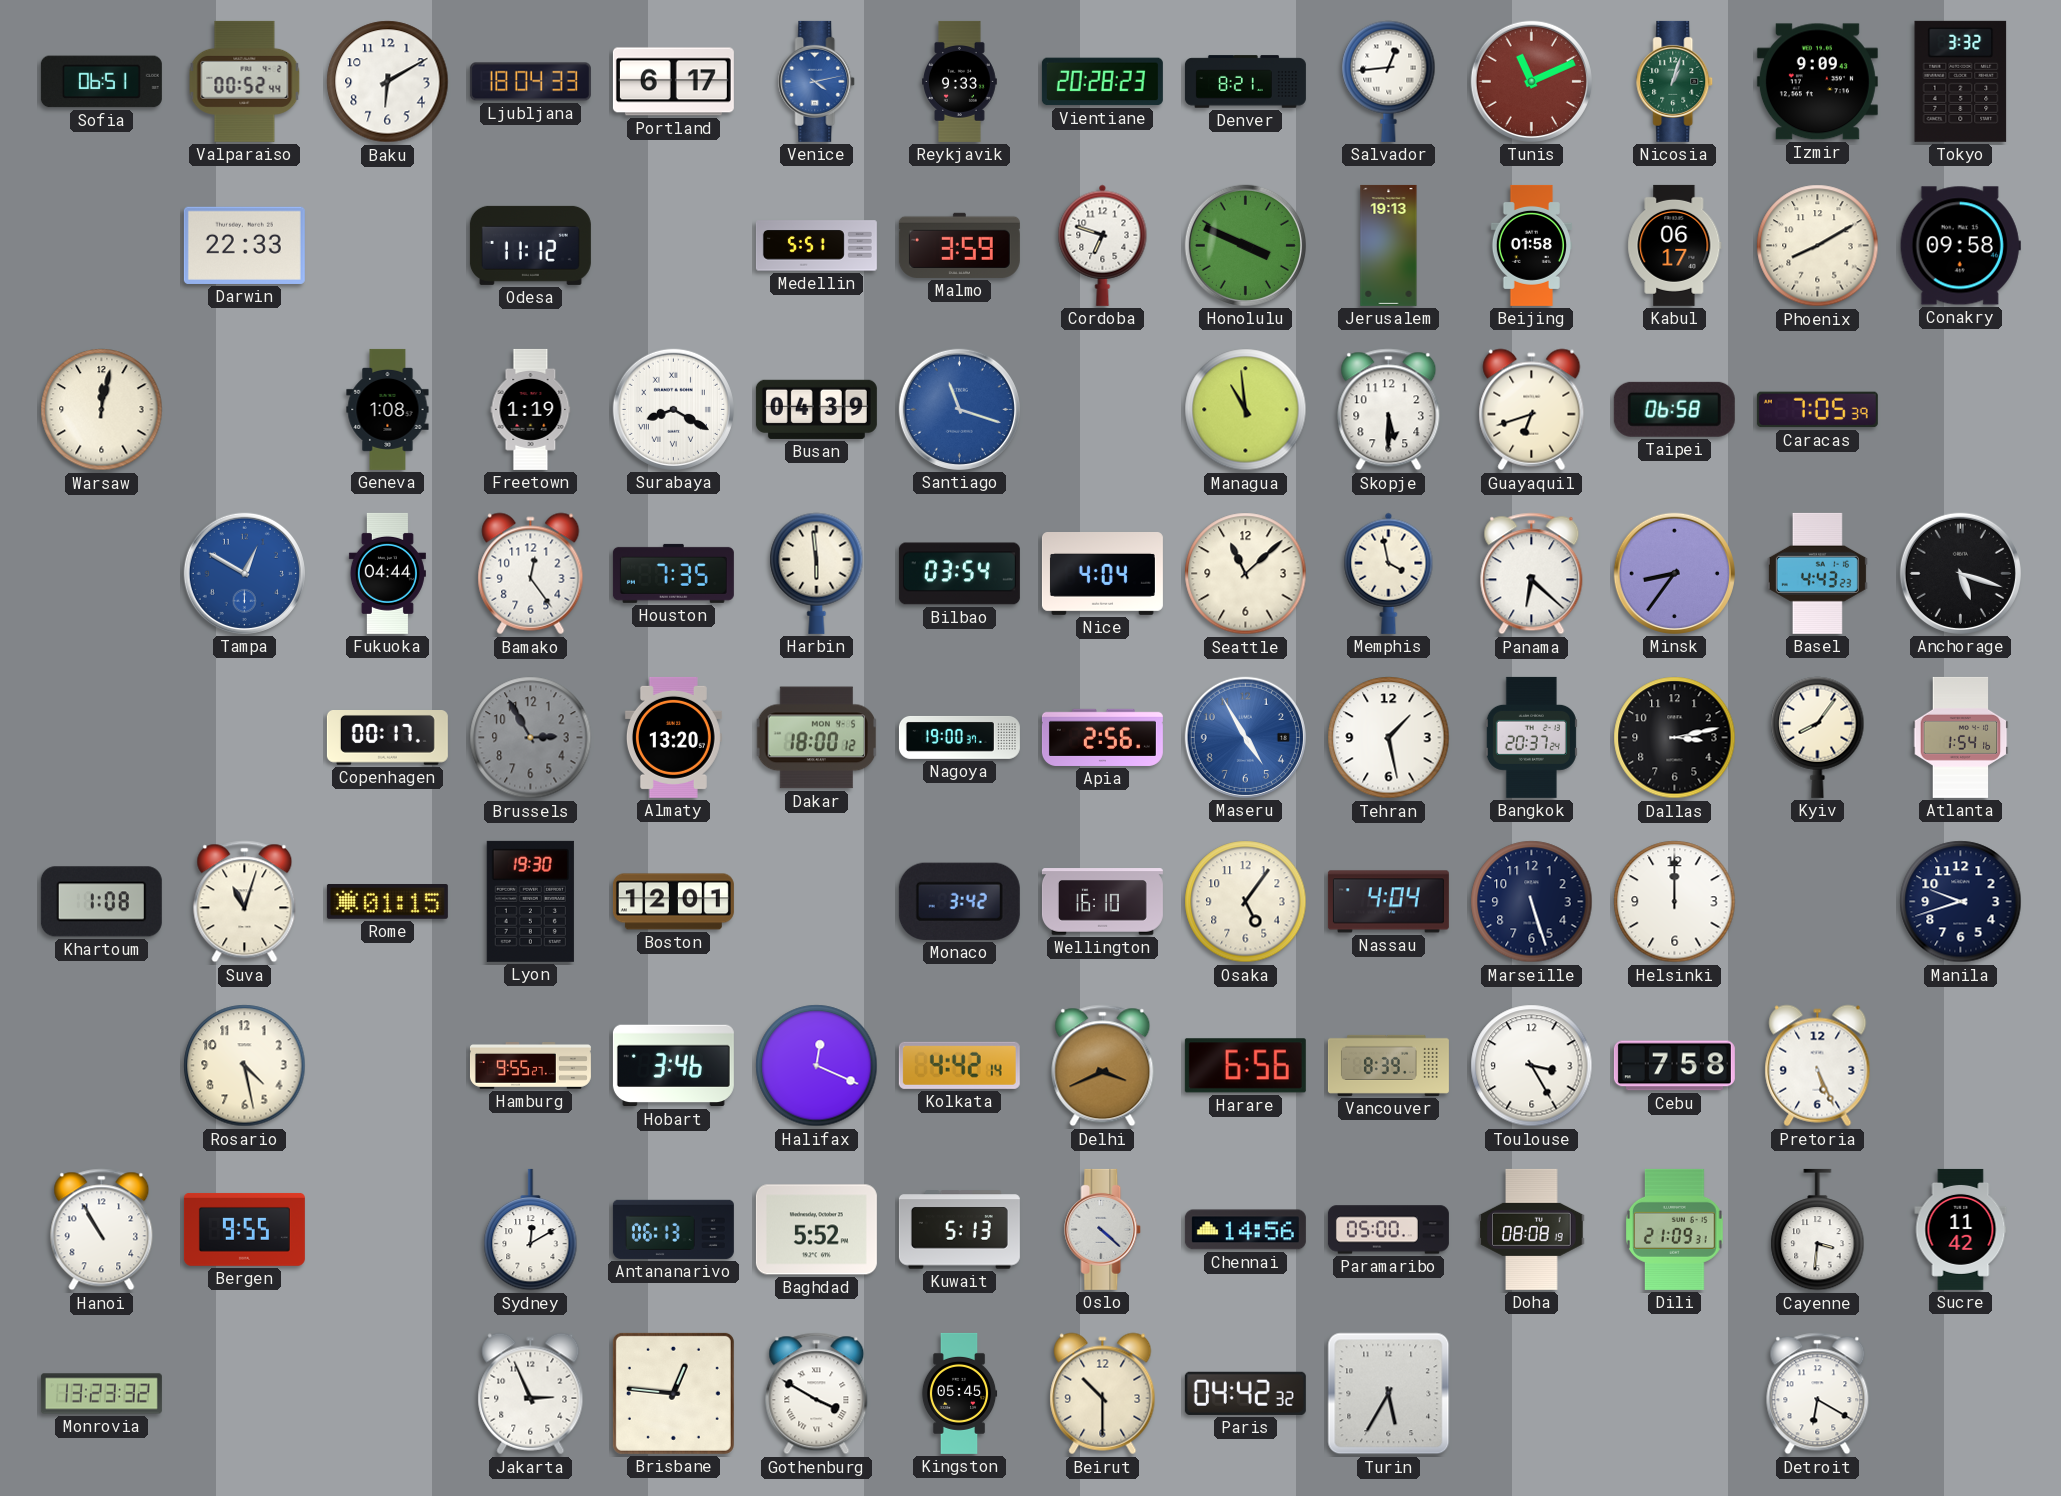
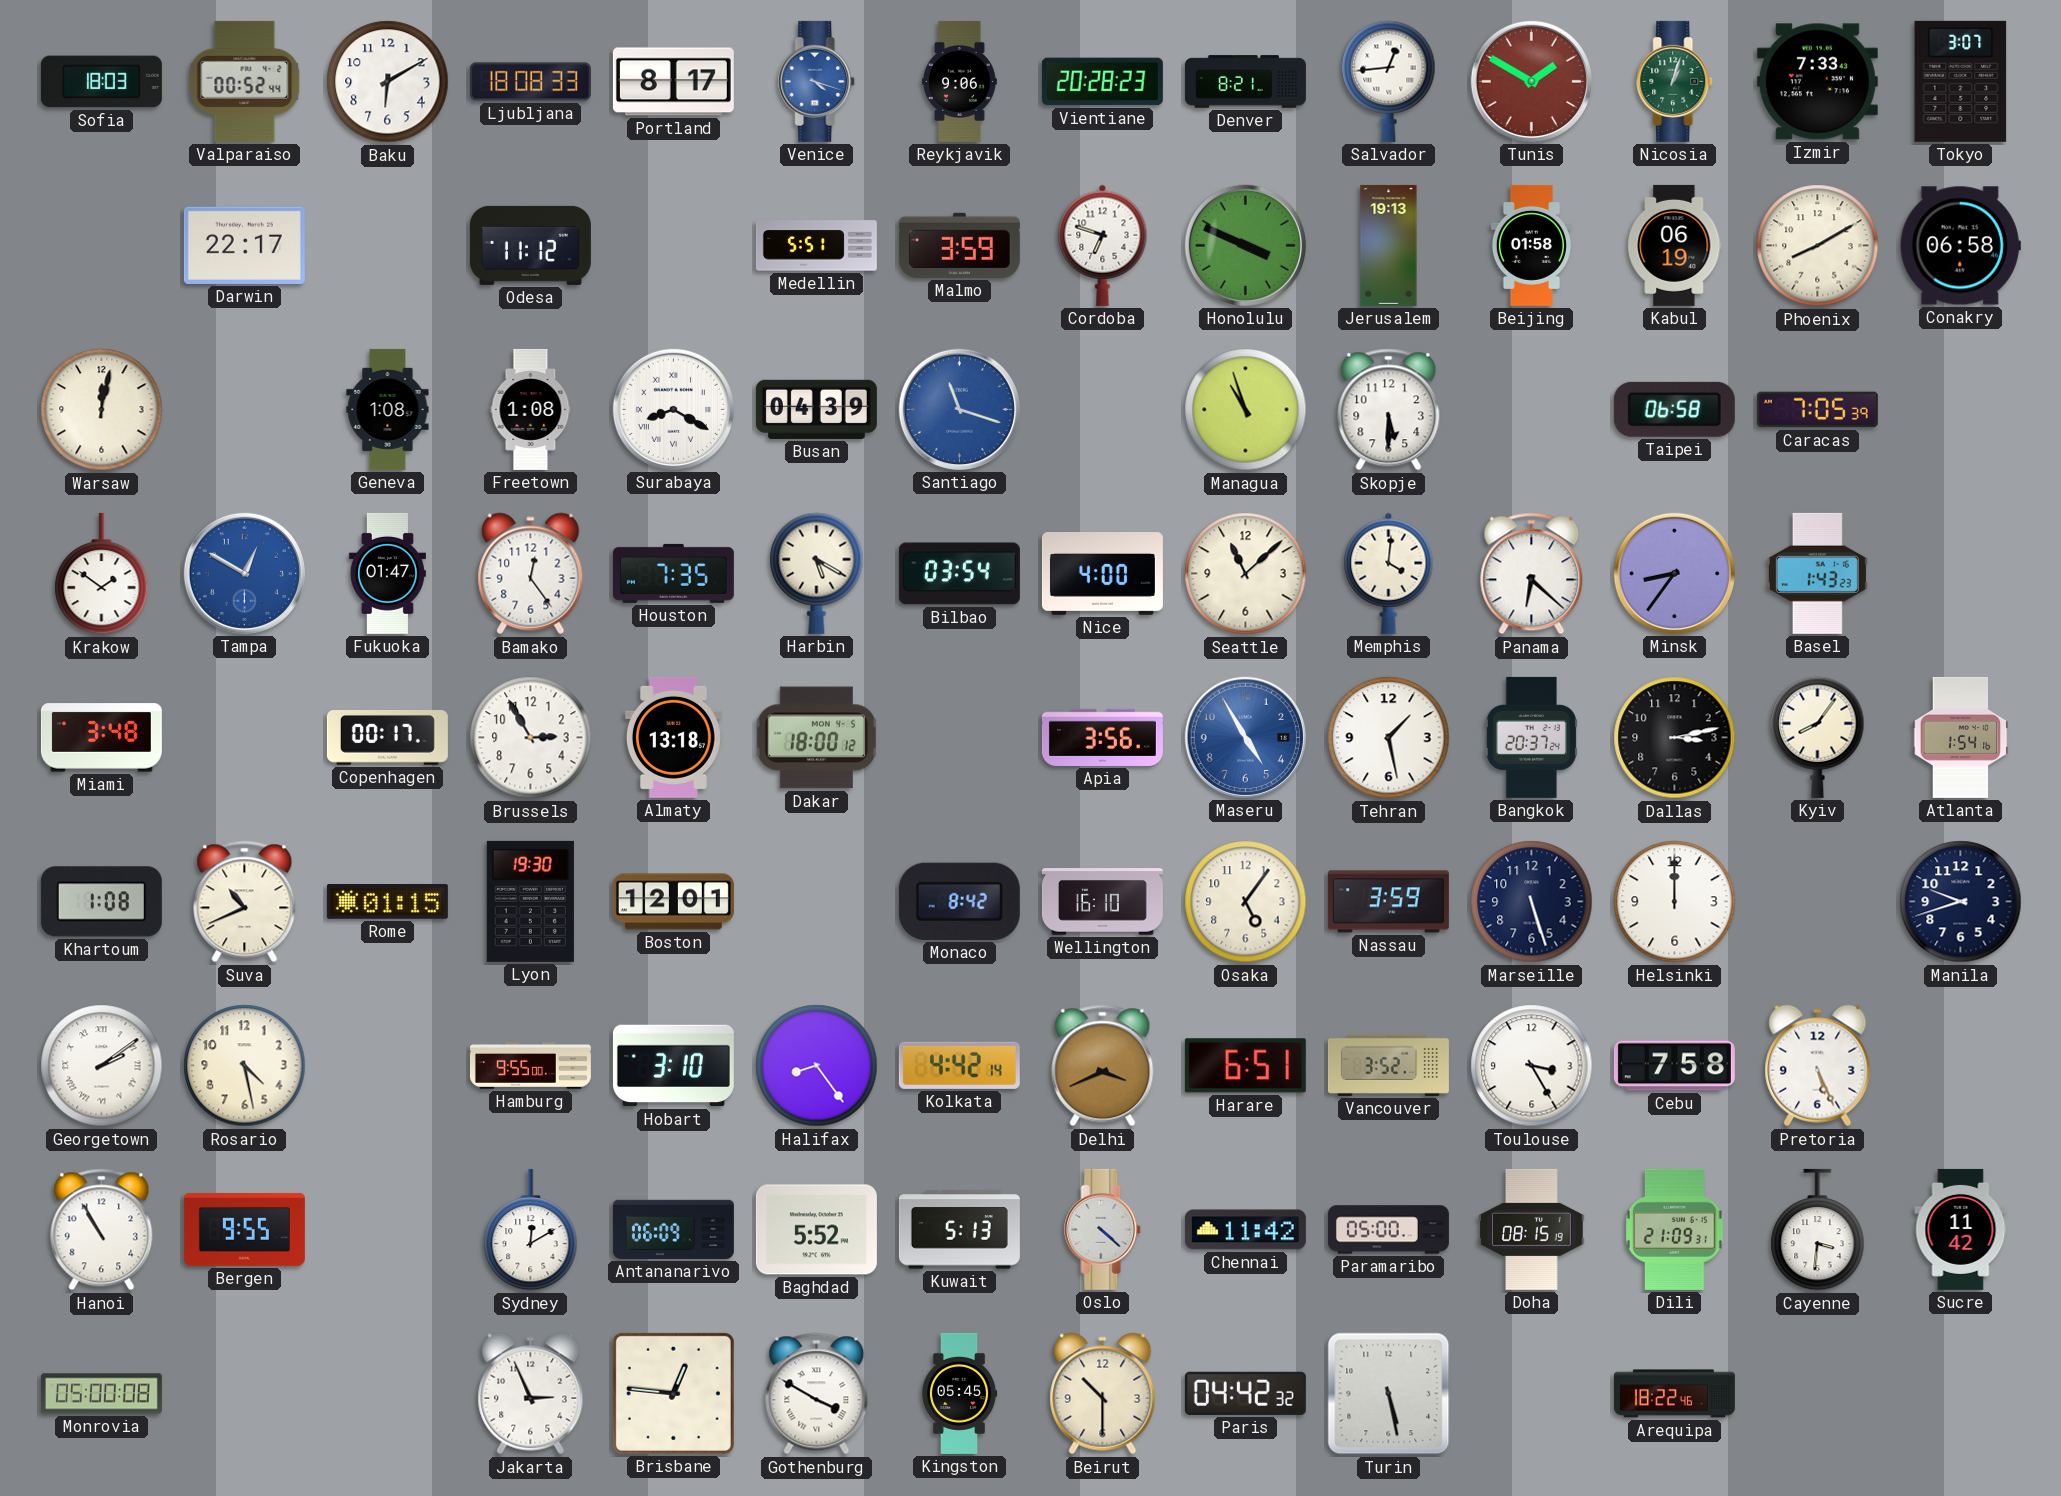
Sofia: 06:51 -> 18:03 (101, 82)
Ljubljana: 18:04 -> 18:08 (530, 82)
Portland: 6:17 -> 8:17 (673, 82)
Venice: 4:13 -> 4:18 (817, 81)
Reykjavik: 9:33 -> 9:06 (960, 81)
Tunis: 11:11 -> 1:50 (1531, 81)
Izmir: 9:09 -> 7:33 (1817, 82)
Tokyo: 3:32 -> 3:07 (1961, 81)
Darwin: 22:33 -> 22:17 (244, 245)
Kabul: 06:17 -> 06:19 (1675, 245)
Conakry: 09:58 -> 06:58 (1960, 246)
Freetown: 1:19 -> 1:08 (531, 409)
Managua: 10:59 -> 10:57 (1246, 410)
Guayaquil: 6:42 -> none (1532, 410)
Krakow: none -> 1:51 (102, 574)
Fukuoka: 04:44 -> 01:47 (387, 573)
Harbin: 5:59 -> 5:20 (817, 573)
Nice: 4:04 -> 4:00 (1102, 574)
Memphis: 3:58 -> 4:01 (1389, 573)
Basel: 4:43 -> 1:43 (1817, 573)
Anchorage: 5:18 -> none (1960, 573)
Miami: none -> 3:48 (101, 738)
Brussels dial: grey -> white (531, 738)
Almaty: 13:20 -> 13:18 (673, 737)
Nagoya: 19:00 -> none (959, 737)
Apia: 2:56 -> 3:56 (1102, 737)
Suva: 11:03 -> 10:41 (245, 902)
Monaco: 3:42 -> 8:42 (959, 901)
Nassau: 4:04 -> 3:59 (1388, 902)
Georgetown: none -> 2:09 (102, 1066)
Hamburg: 9:55:27 -> 9:55:00 (530, 1066)
Hobart: 3:46 -> 3:10 (673, 1066)
Halifax: 12:19 -> 8:24 (817, 1066)
Harare: 6:56 -> 6:51 (1245, 1066)
Vancouver: 8:39 -> 3:52 (1388, 1065)
Antananarivo: 06:13 -> 06:09 (673, 1229)
Chennai: 14:56 -> 11:42 (1245, 1230)
Doha: 08:08 -> 08:15 (1532, 1229)
Monrovia: 13:23 -> 05:00 (101, 1394)
Turin: 5:35 -> 5:28 (1389, 1394)
Arequipa: none -> 18:22 (1674, 1394)
Detroit: 6:20 -> none (1818, 1394)
